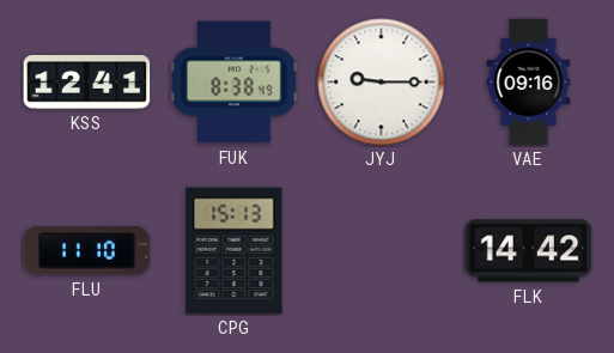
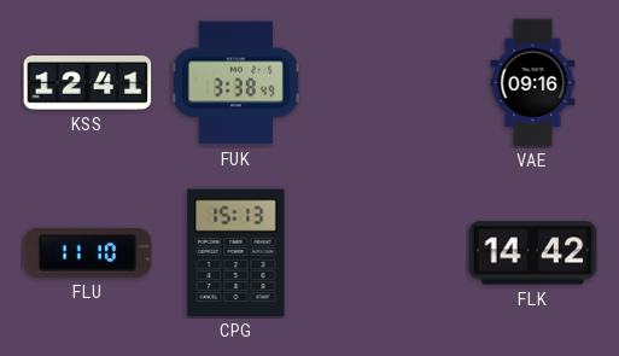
FUK: 8:38 -> 3:38 (235, 83)
JYJ: 9:15 -> none (382, 83)
